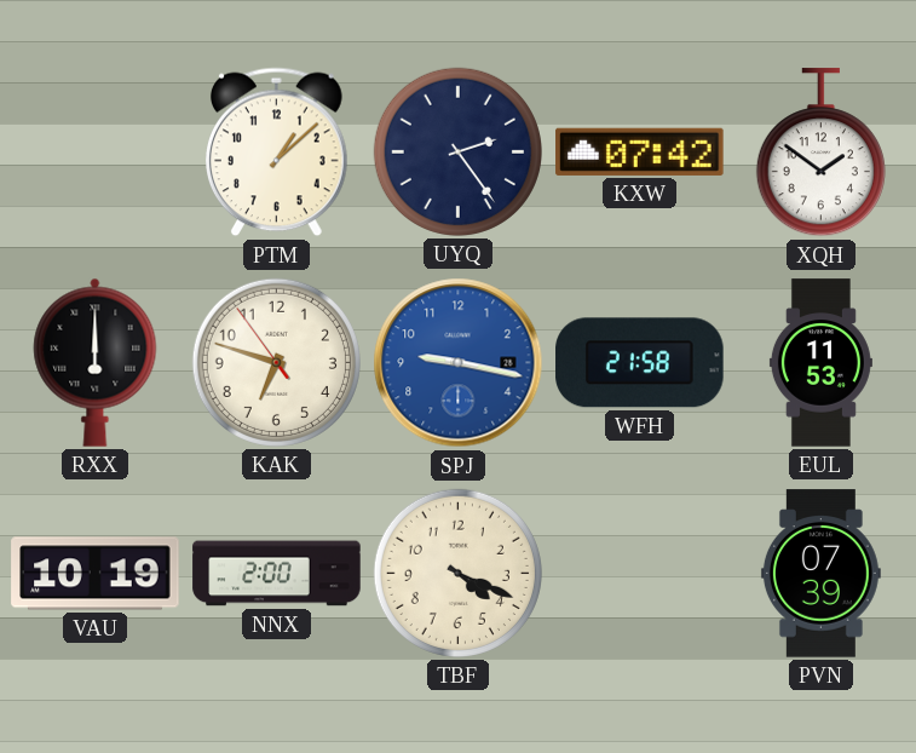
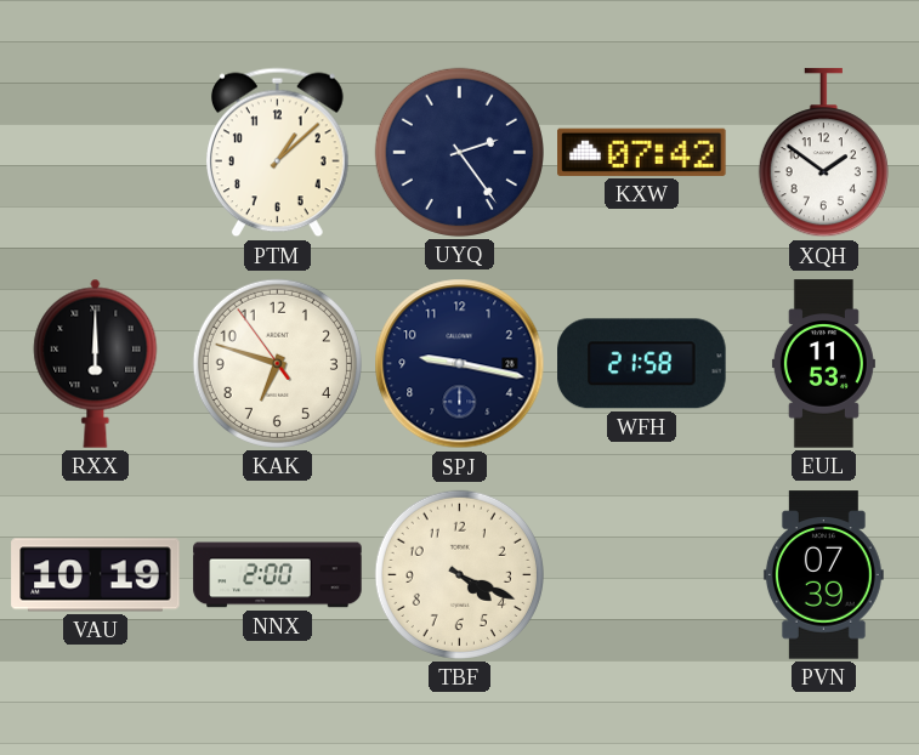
SPJ dial: blue -> navy (460, 364)
